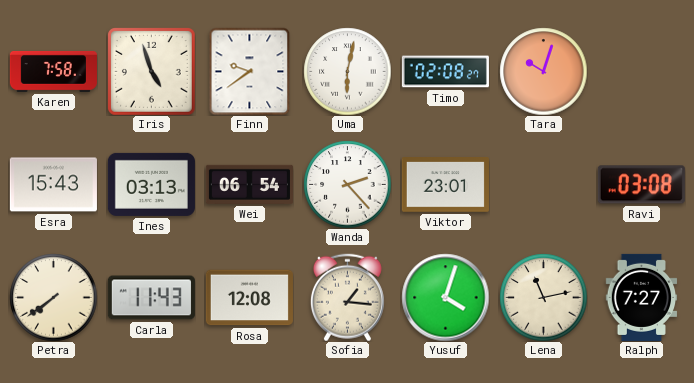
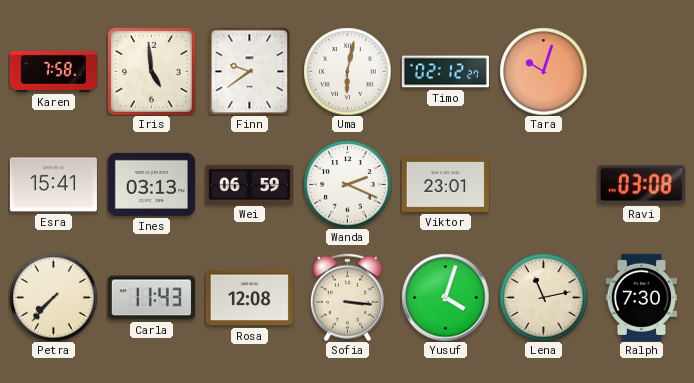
Iris: 4:57 -> 4:59 (152, 72)
Timo: 02:08 -> 02:12 (445, 72)
Esra: 15:43 -> 15:41 (53, 185)
Wei: 06:54 -> 06:59 (249, 184)
Wanda: 2:23 -> 2:19 (347, 184)
Petra: 7:39 -> 7:37 (53, 297)
Sofia: 1:16 -> 3:16 (347, 297)
Ralph: 7:27 -> 7:30 (642, 297)
